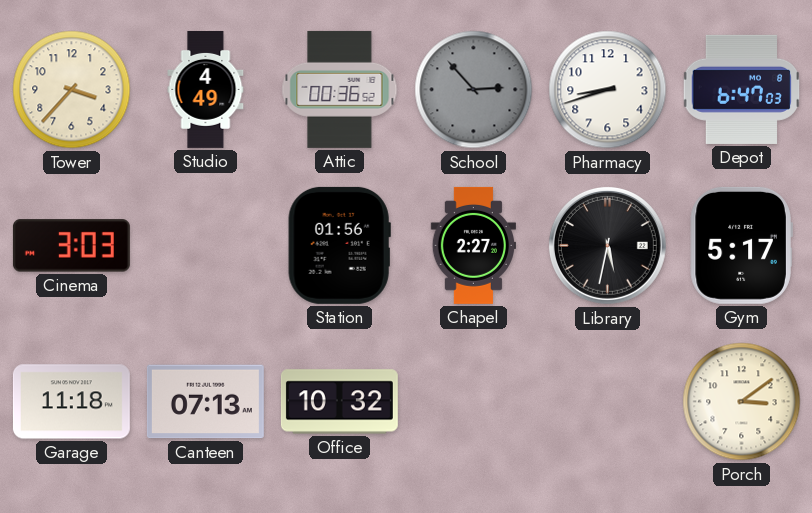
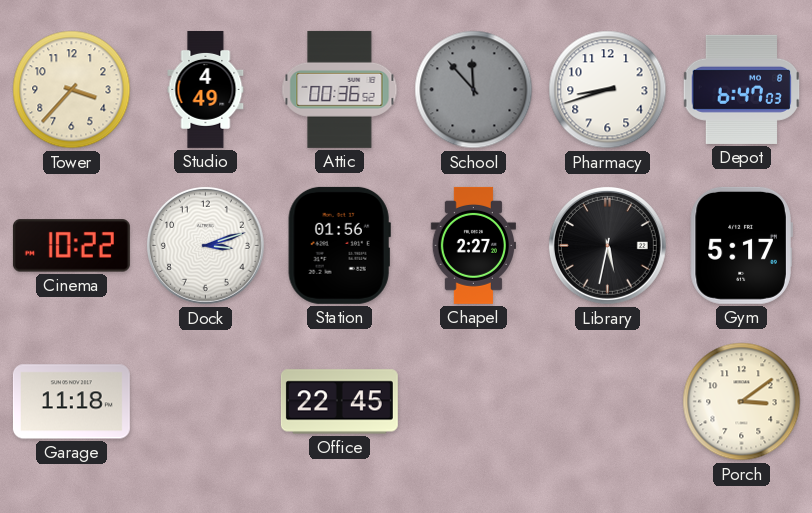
School: 2:53 -> 11:53 (474, 90)
Cinema: 3:03 -> 10:22 (71, 246)
Dock: none -> 3:12 (205, 245)
Canteen: 07:13 -> none (205, 402)
Office: 10:32 -> 22:45 (339, 402)
